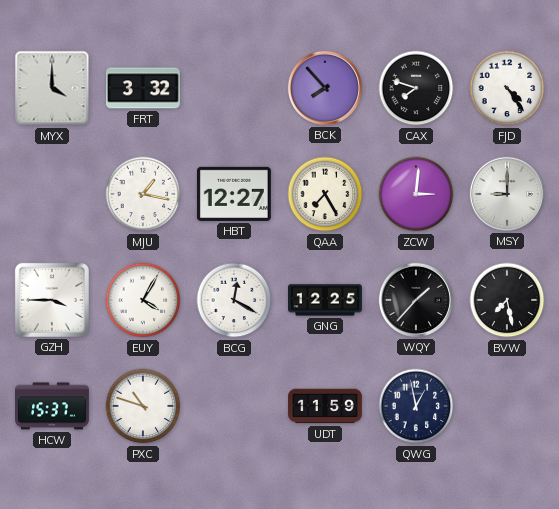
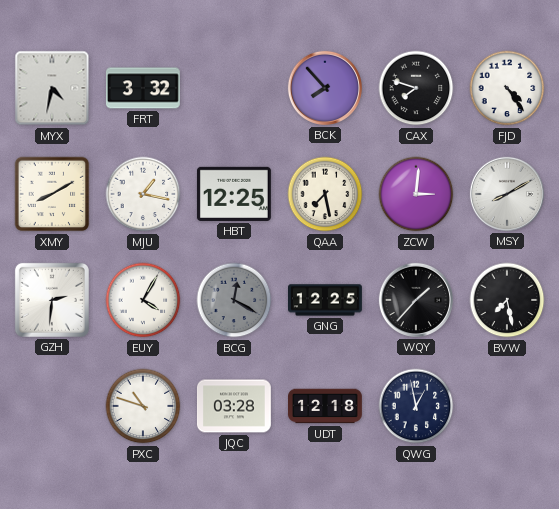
MYX: 4:00 -> 4:32 (52, 88)
XMY: none -> 8:10 (52, 194)
HBT: 12:27 -> 12:25 (234, 194)
QAA: 7:25 -> 7:28 (325, 194)
MSY: 9:00 -> 8:10 (507, 194)
GZH: 3:45 -> 2:31 (52, 300)
BCG dial: white -> grey (234, 300)
HCW: 15:37 -> none (53, 406)
JQC: none -> 03:28 (234, 406)
UDT: 11:59 -> 12:18 (326, 406)
